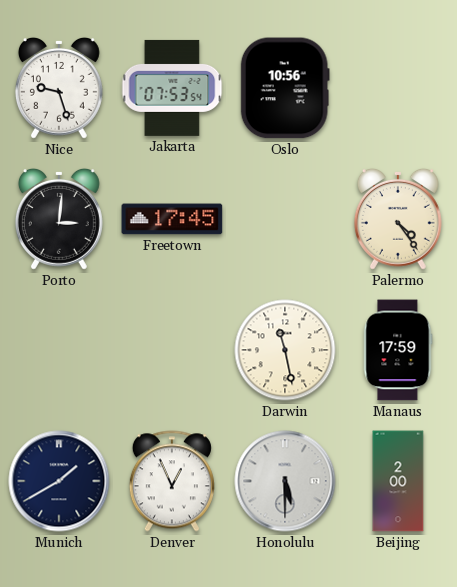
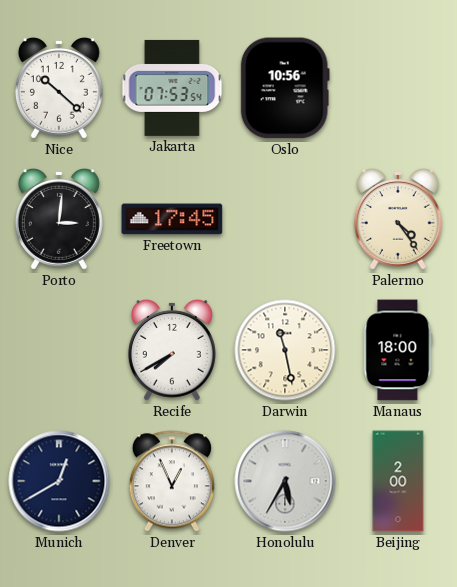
Nice: 9:27 -> 10:22 (59, 88)
Recife: none -> 7:40 (172, 350)
Manaus: 17:59 -> 18:00 (398, 350)
Munich: 1:40 -> 12:40 (59, 481)
Honolulu: 5:30 -> 5:35 (285, 481)
